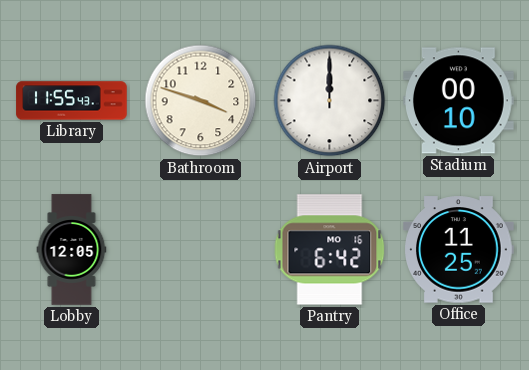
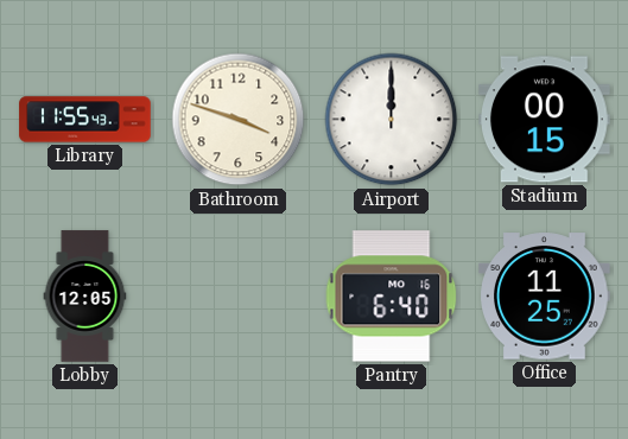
Stadium: 00:10 -> 00:15 (545, 120)
Pantry: 6:42 -> 6:40 (392, 297)
